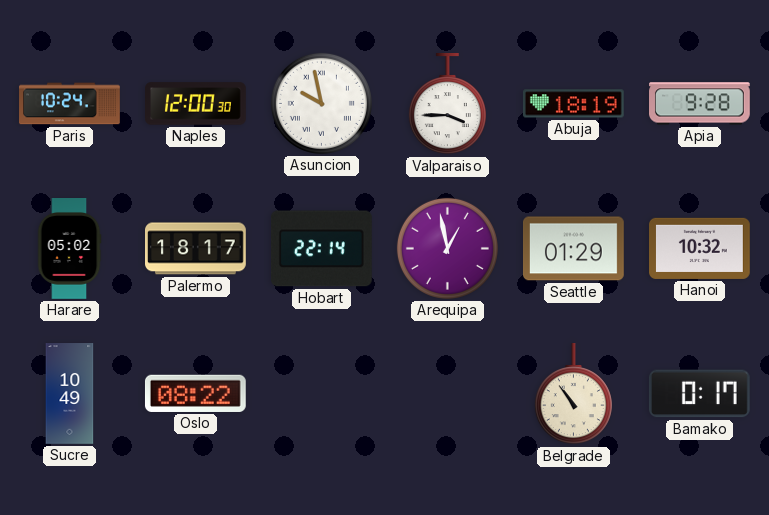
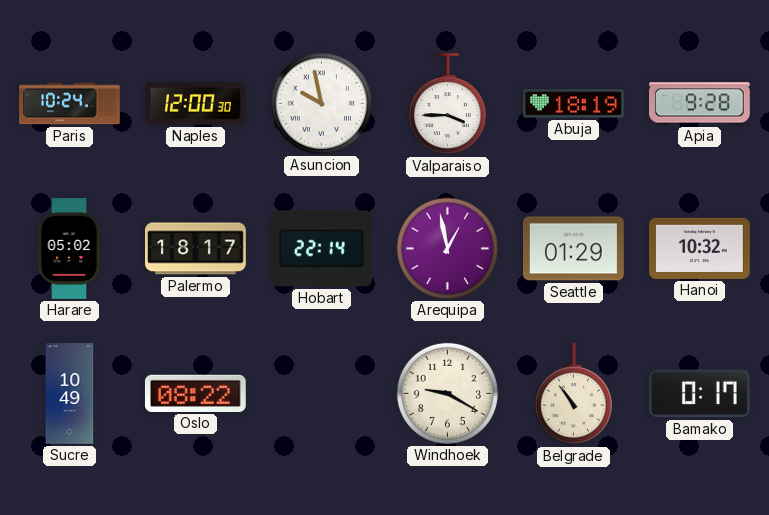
Windhoek: none -> 9:20 (447, 393)
